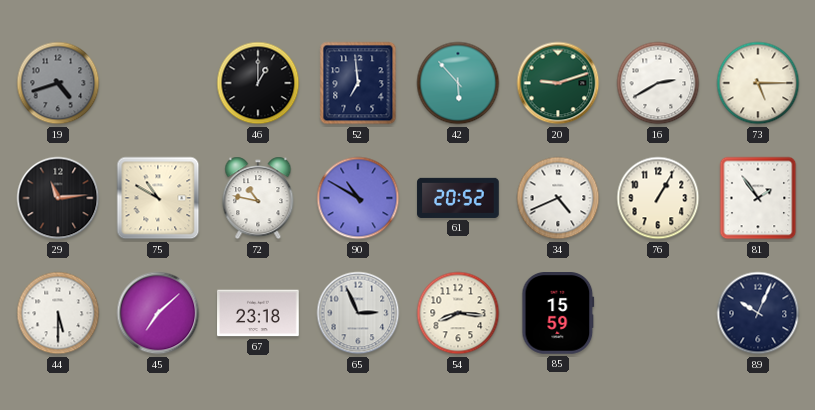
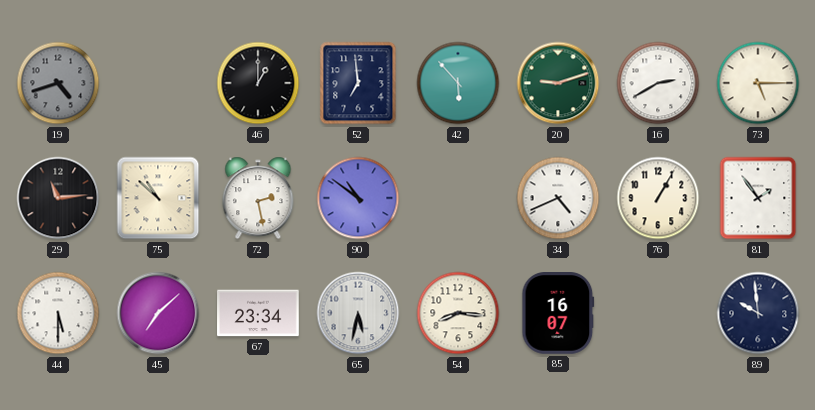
75: 10:50 -> 10:52 (158, 198)
72: 10:47 -> 2:28 (258, 198)
90: 10:50 -> 10:51 (358, 198)
61: 20:52 -> none (458, 198)
67: 23:18 -> 23:34 (258, 313)
65: 2:56 -> 5:32 (358, 313)
85: 15:59 -> 16:07 (558, 313)
89: 10:04 -> 9:59 (758, 313)
